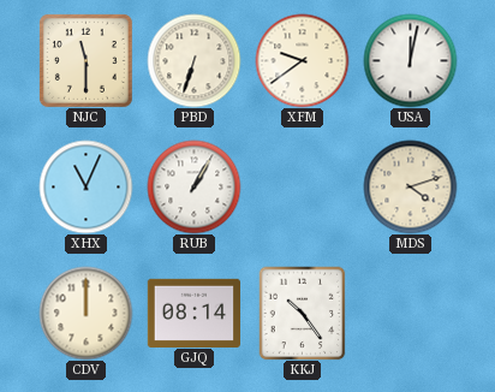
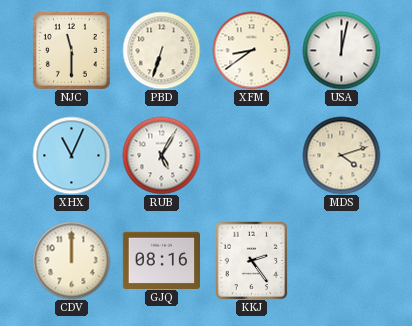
XFM: 9:39 -> 8:39 (251, 50)
RUB: 1:05 -> 5:05 (161, 155)
GJQ: 08:14 -> 08:16 (161, 260)
KKJ: 10:24 -> 2:24 (252, 260)
